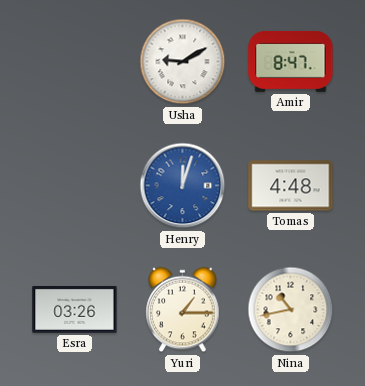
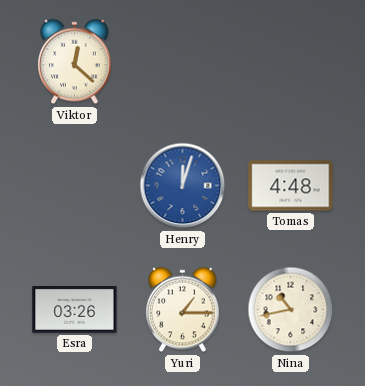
Viktor: none -> 12:22 (75, 62)
Usha: 9:10 -> none (183, 62)
Amir: 8:47 -> none (291, 61)
